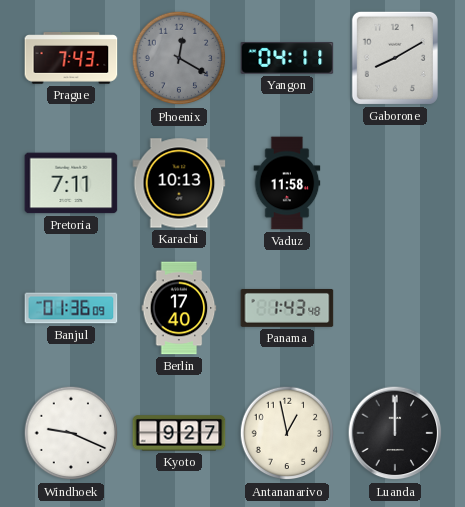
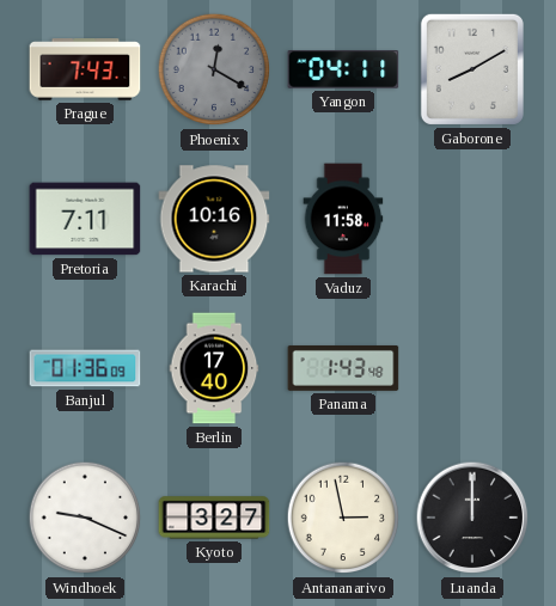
Karachi: 10:13 -> 10:16 (214, 219)
Kyoto: 9:27 -> 3:27 (214, 518)
Antananarivo: 12:58 -> 2:58 (343, 518)
